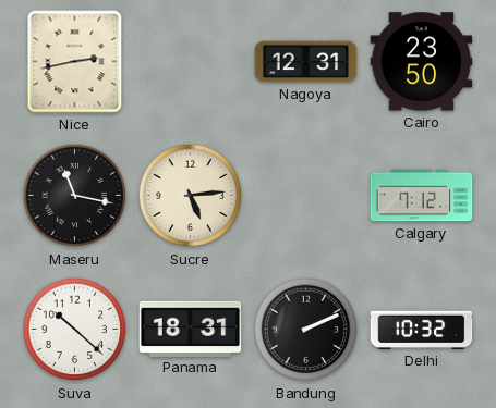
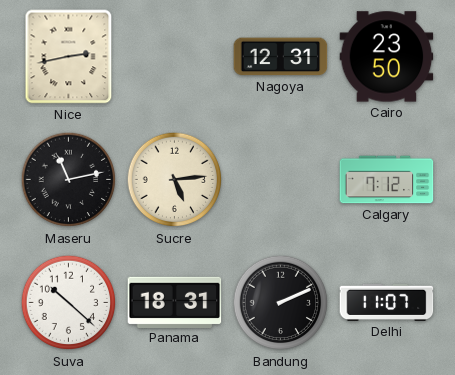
Maseru: 11:17 -> 11:13 (69, 180)
Delhi: 10:32 -> 11:07 (387, 302)
